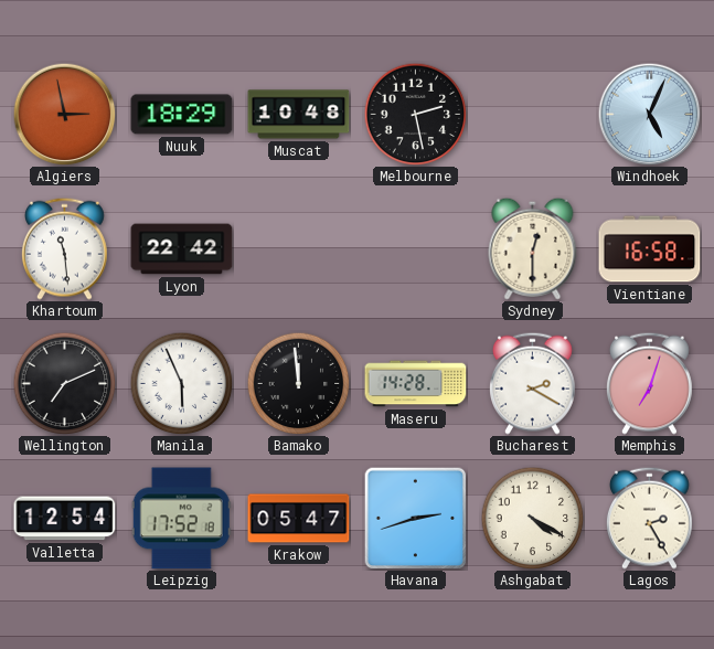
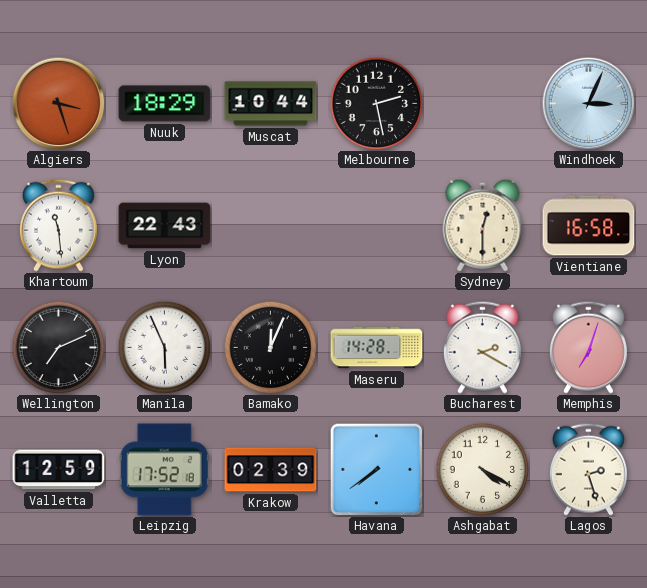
Algiers: 2:58 -> 3:27 (58, 103)
Muscat: 10:48 -> 10:44 (271, 104)
Windhoek: 5:04 -> 3:04 (588, 103)
Lyon: 22:42 -> 22:43 (165, 226)
Bamako: 11:59 -> 12:04 (270, 347)
Valletta: 12:54 -> 12:59 (59, 470)
Krakow: 05:47 -> 02:39 (271, 470)
Havana: 2:42 -> 7:39 (376, 469)
Lagos: 2:25 -> 2:27 (588, 469)
